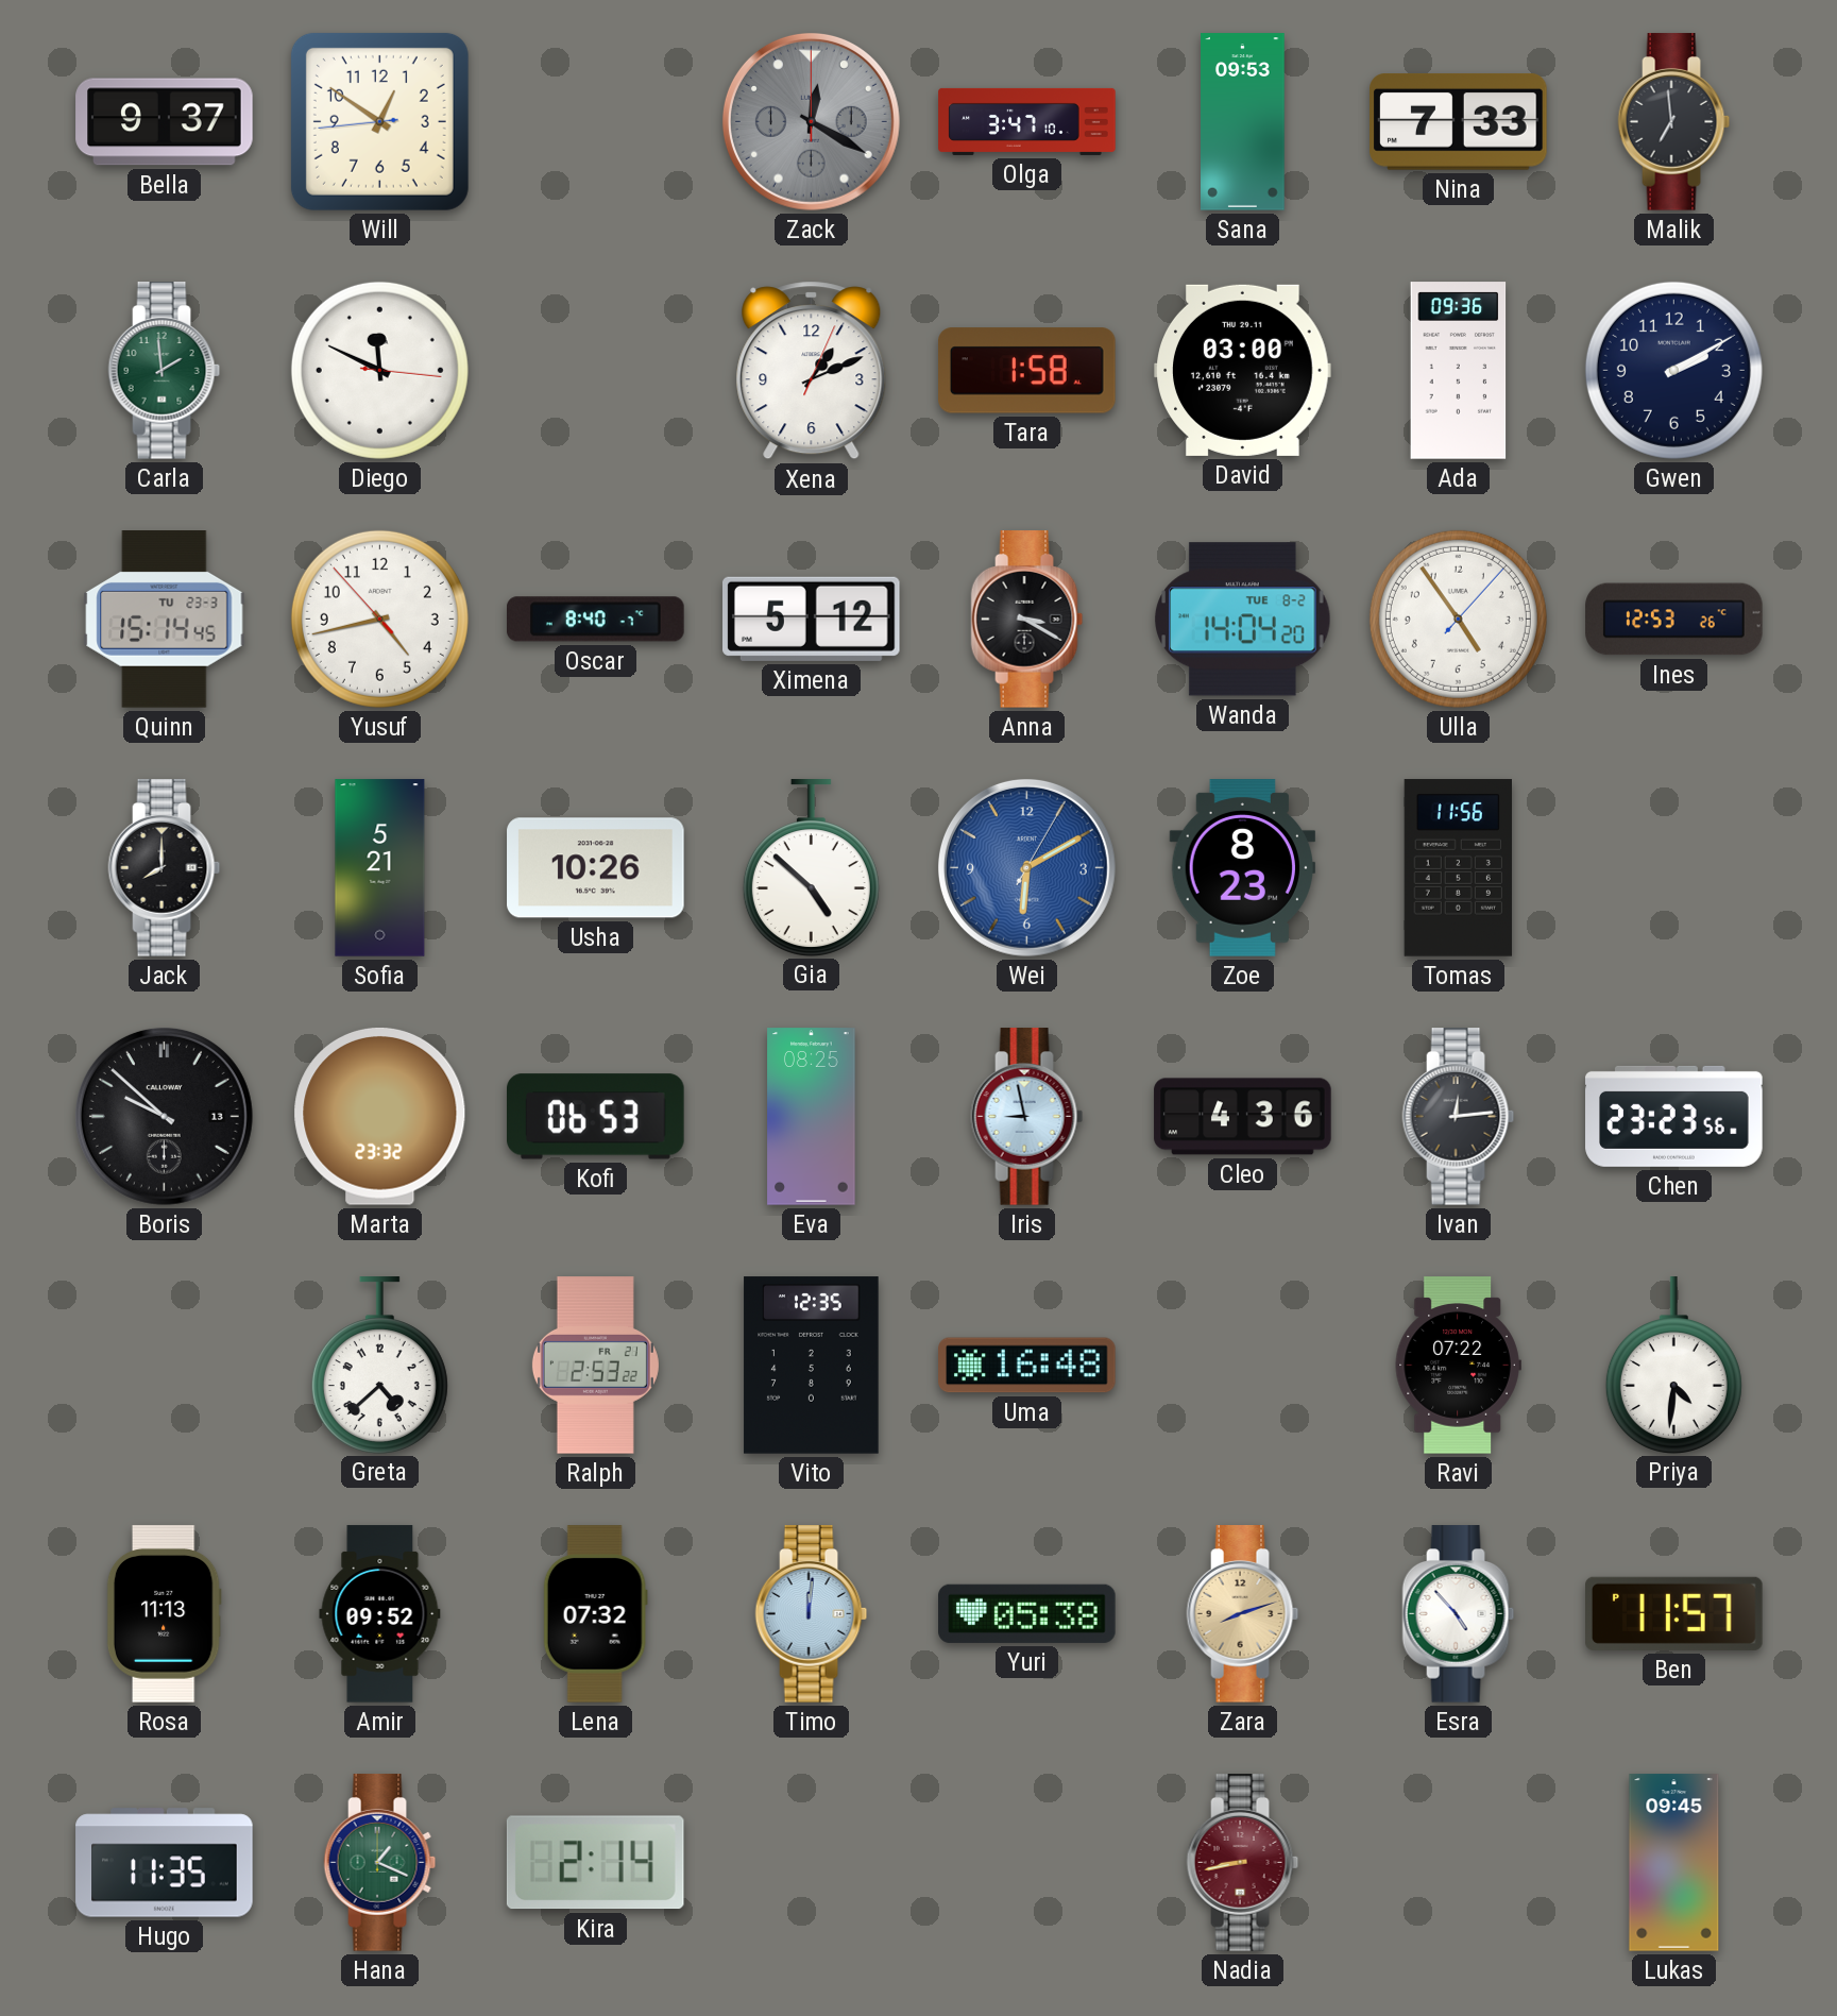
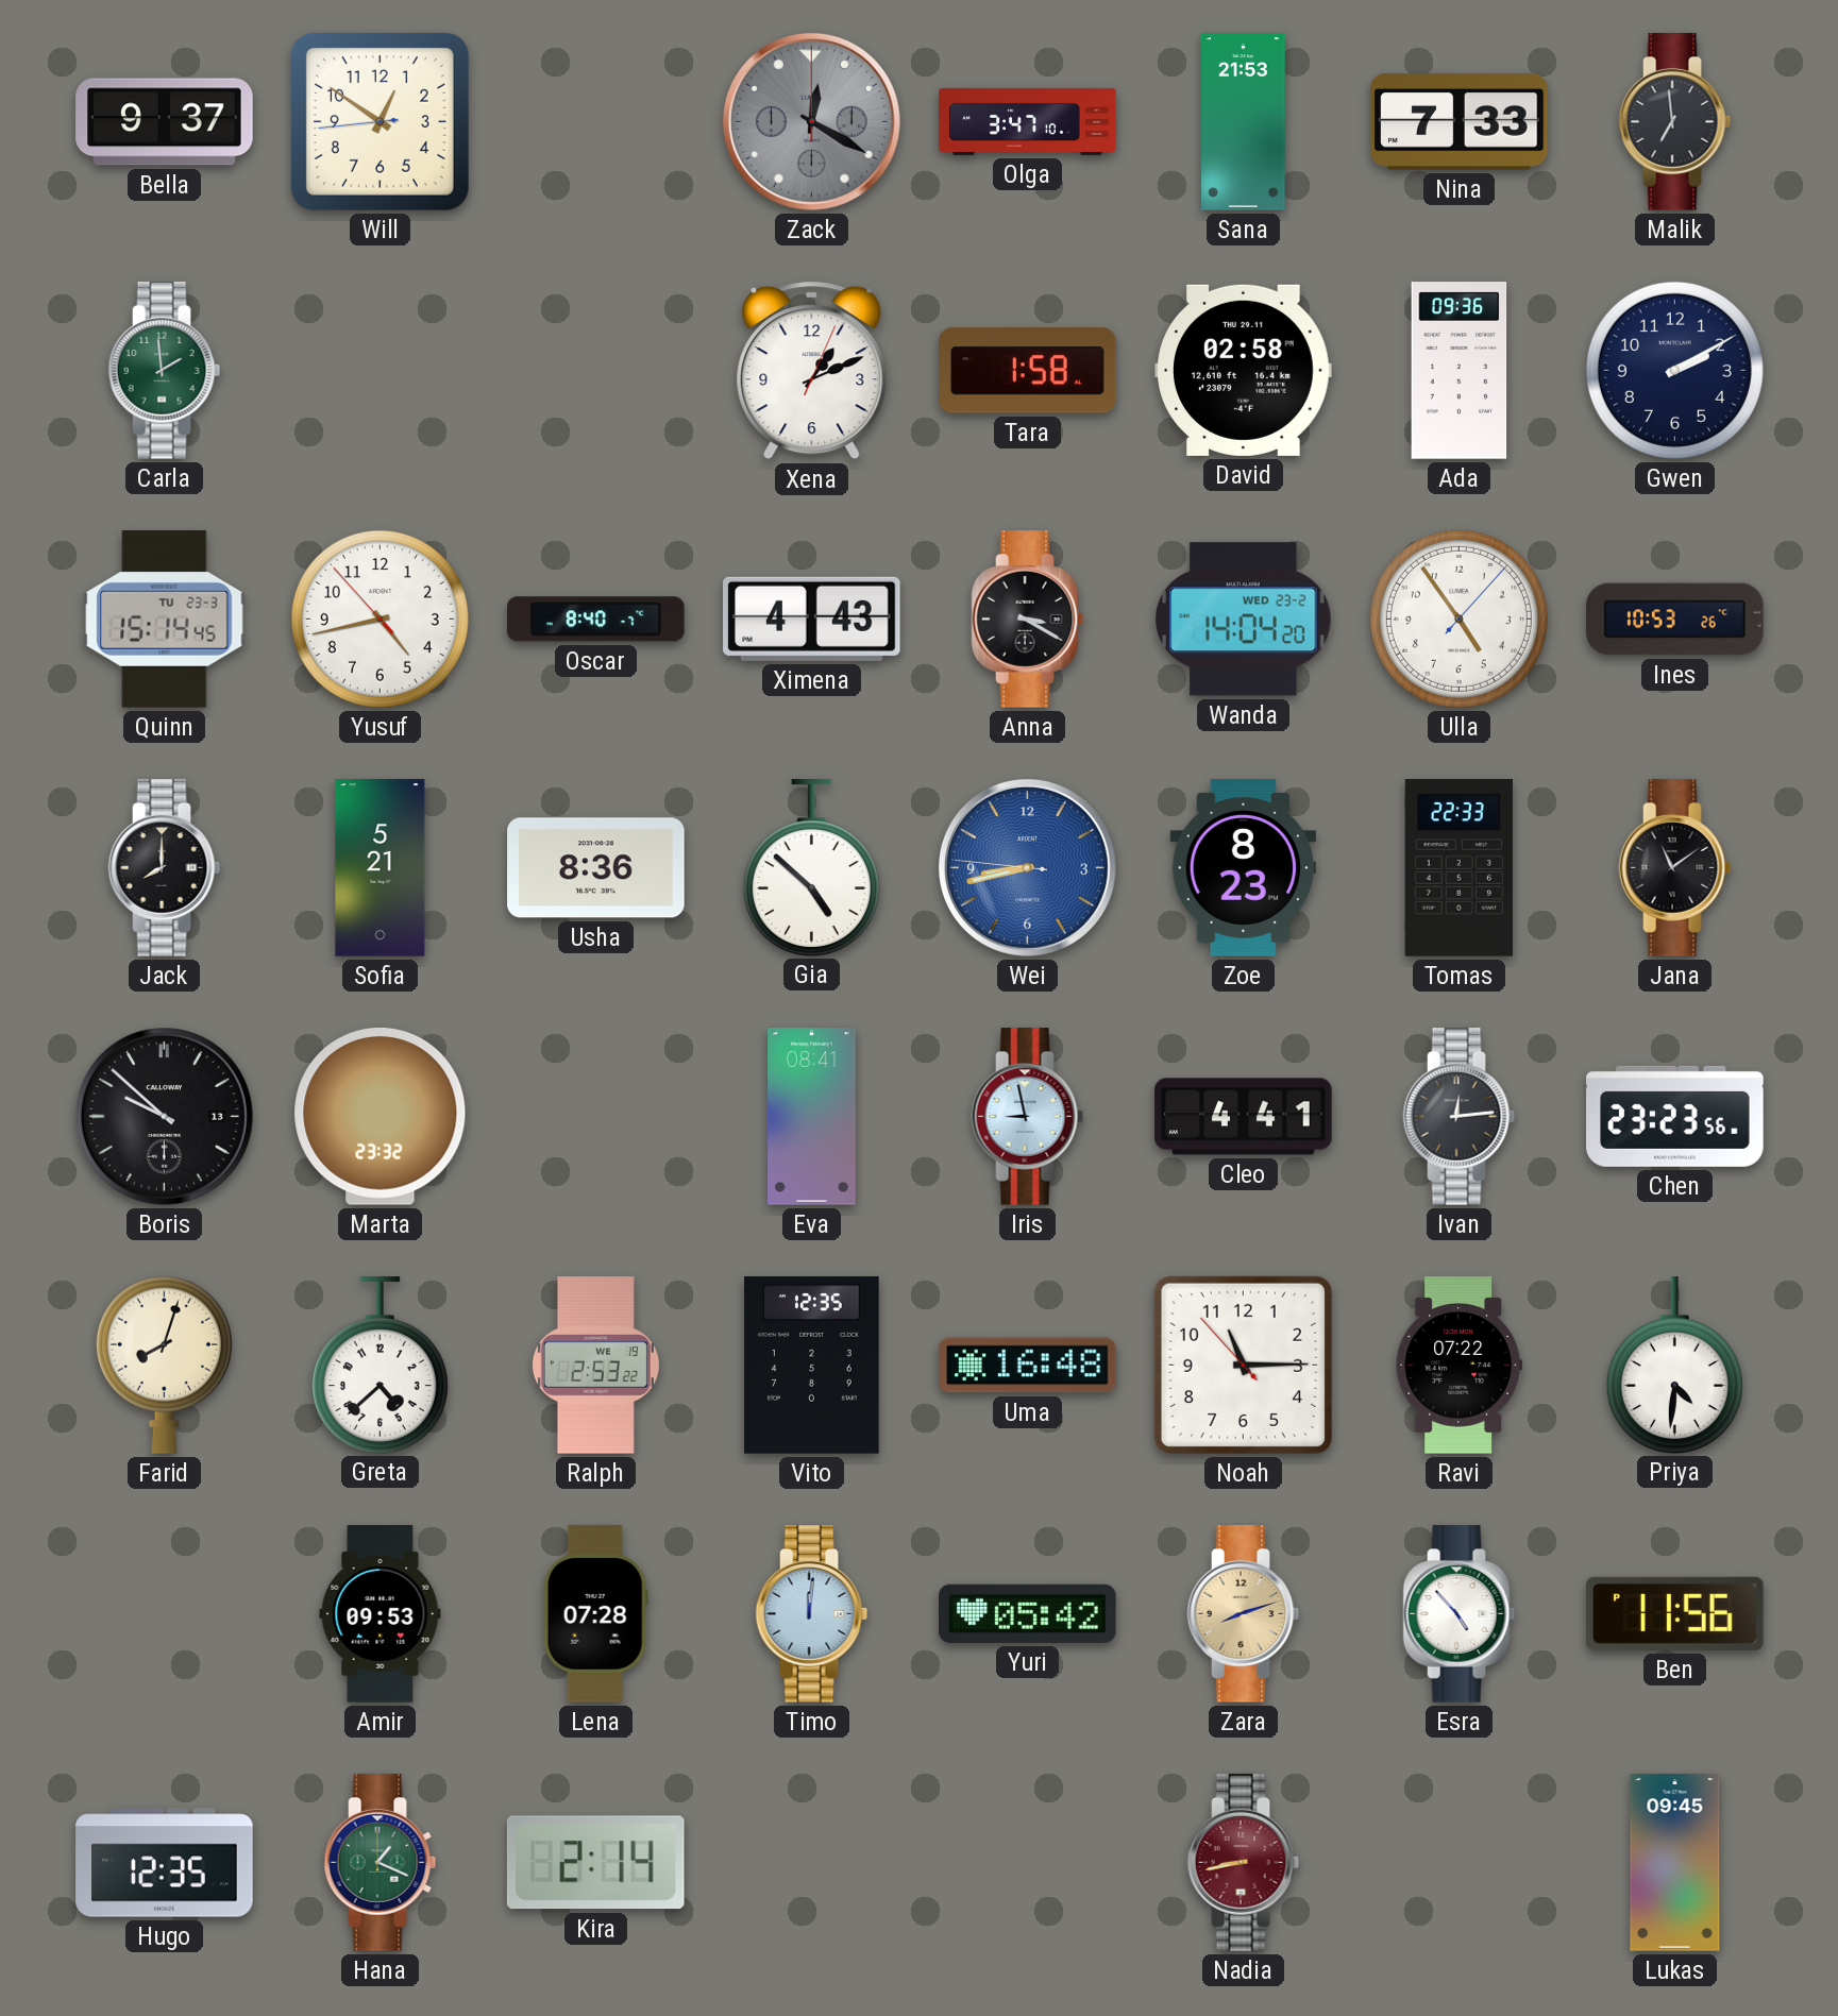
Sana: 09:53 -> 21:53 (1244, 122)
Diego: 11:49 -> none (379, 370)
David: 03:00 -> 02:58 (1244, 370)
Ximena: 5:12 -> 4:43 (812, 619)
Wanda date: TUE 8-2 -> WED 23-2 (1244, 620)
Ines: 12:53 -> 10:53 (1675, 620)
Usha: 10:26 -> 8:36 (596, 868)
Wei: 6:10 -> 8:42 (1027, 867)
Tomas: 11:56 -> 22:33 (1458, 868)
Jana: none -> 11:09 (1675, 868)
Kofi: 06:53 -> none (596, 1117)
Eva: 08:25 -> 08:41 (812, 1117)
Cleo: 4:36 -> 4:41 (1244, 1117)
Farid: none -> 8:03 (164, 1365)
Ralph date: FR 21 -> WE 19 (595, 1366)
Noah: none -> 11:14 (1243, 1365)
Rosa: 11:13 -> none (164, 1614)
Amir: 09:52 -> 09:53 (381, 1614)
Lena: 07:32 -> 07:28 (595, 1614)
Yuri: 05:38 -> 05:42 (1028, 1613)
Ben: 11:57 -> 11:56 (1675, 1613)
Hugo: 11:35 -> 12:35 (165, 1863)
